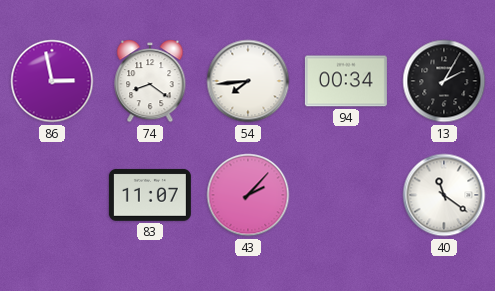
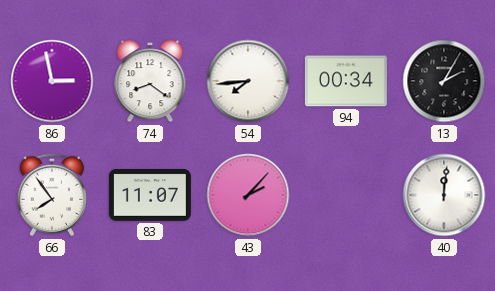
66: none -> 7:54 (52, 195)
40: 11:21 -> 12:01 (444, 195)
